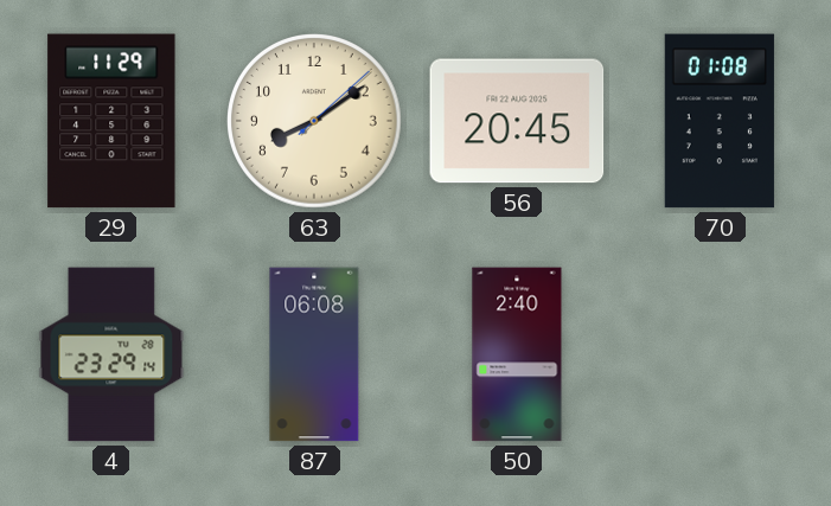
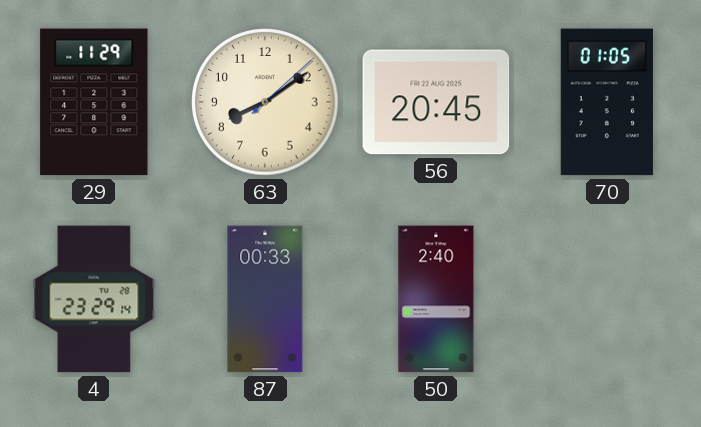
70: 01:08 -> 01:05 (607, 102)
87: 06:08 -> 00:33 (265, 299)
